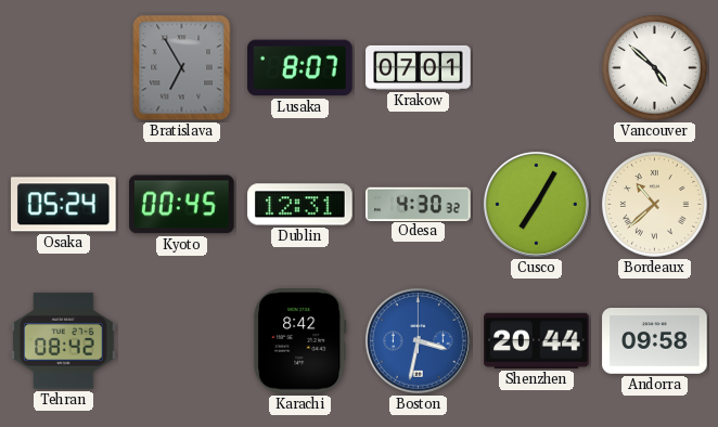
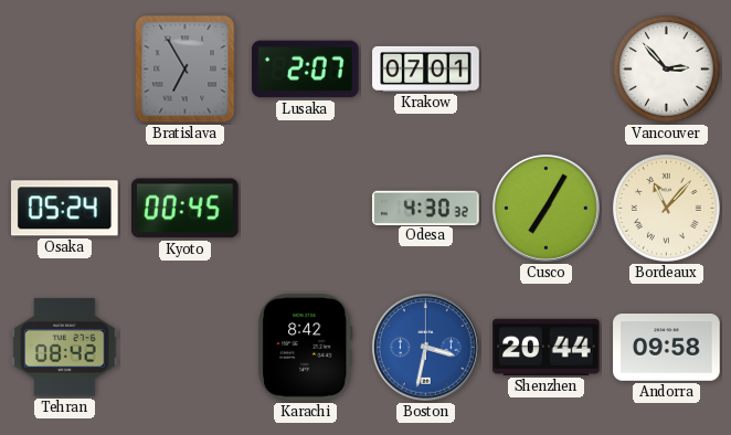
Lusaka: 8:07 -> 2:07 (306, 70)
Vancouver: 4:52 -> 2:53 (667, 70)
Dublin: 12:31 -> none (300, 205)
Bordeaux: 10:38 -> 11:07 (667, 209)
